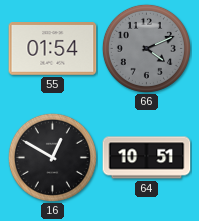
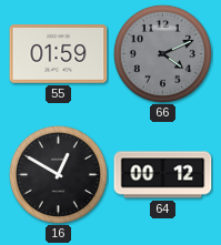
55: 01:54 -> 01:59 (59, 54)
64: 10:51 -> 00:12 (163, 175)
